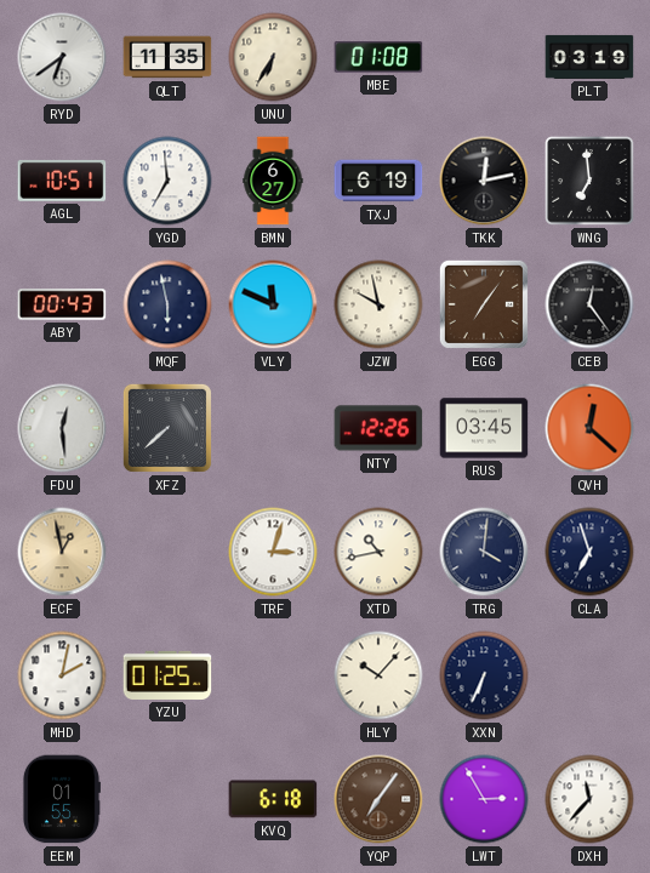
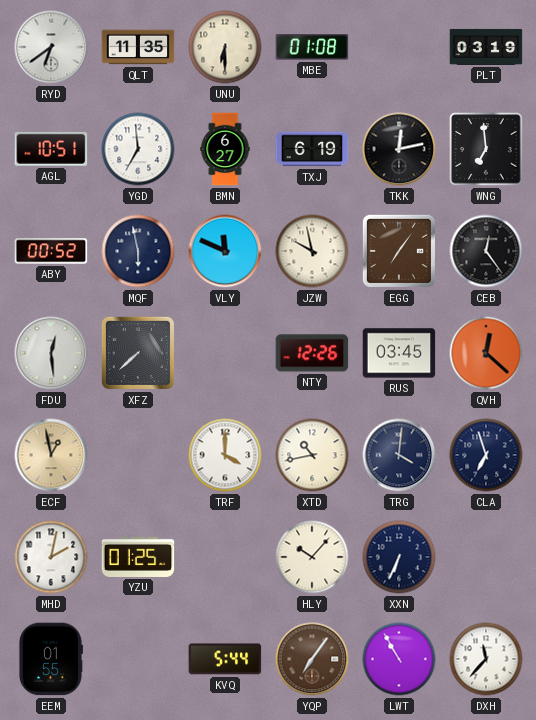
UNU: 6:35 -> 6:30 (225, 47)
ABY: 00:43 -> 00:52 (51, 251)
TRF: 3:03 -> 4:00 (225, 455)
KVQ: 6:18 -> 5:44 (225, 659)
LWT: 2:55 -> 10:55 (399, 659)
